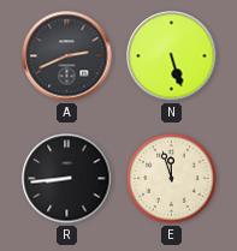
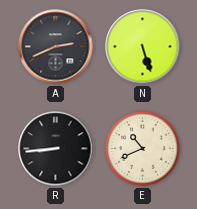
E: 11:57 -> 10:41 (143, 149)
